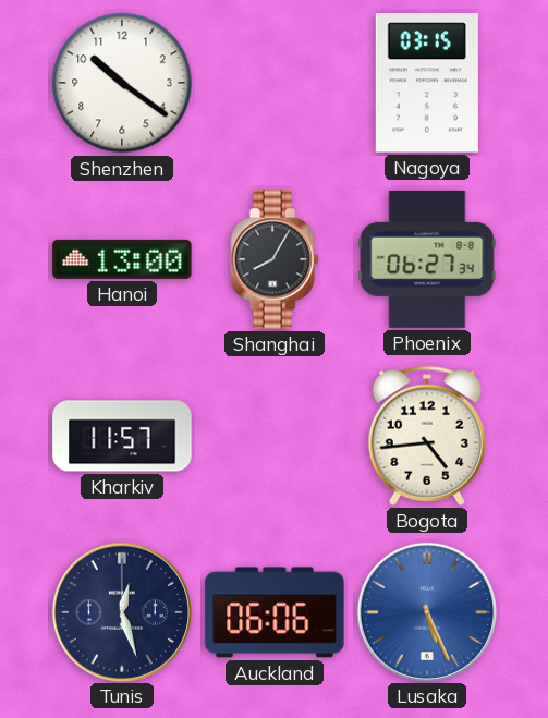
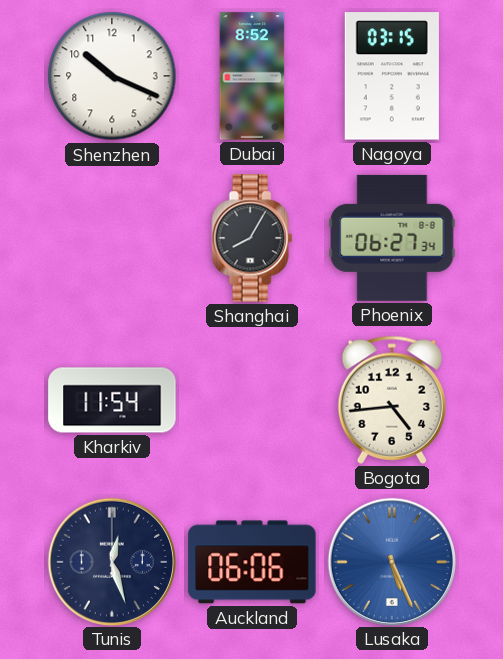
Shenzhen: 10:21 -> 10:19 (112, 76)
Dubai: none -> 8:52 (252, 76)
Hanoi: 13:00 -> none (122, 259)
Kharkiv: 11:57 -> 11:54 (112, 400)
